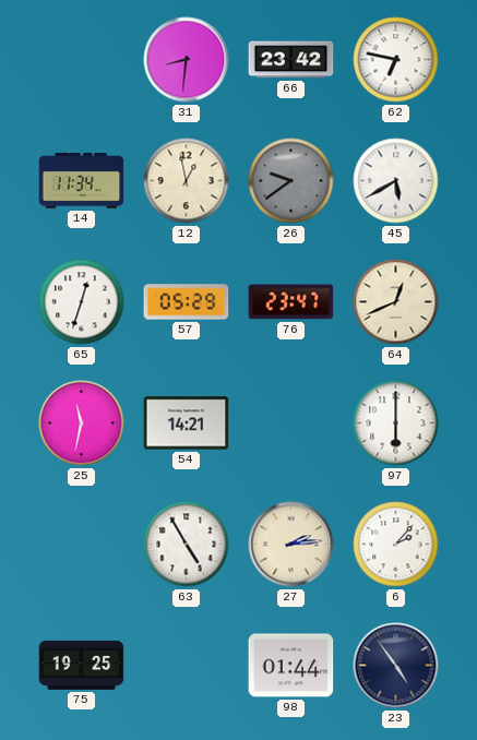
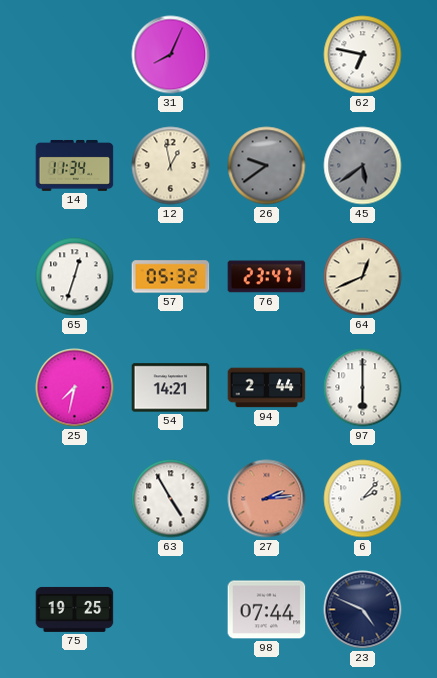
31: 8:31 -> 8:04 (171, 55)
66: 23:42 -> none (291, 60)
45: 5:40 -> 5:39 (363, 166)
45 dial: white -> grey (363, 166)
57: 05:29 -> 05:32 (171, 277)
25: 11:32 -> 7:32 (75, 388)
94: none -> 2:44 (267, 388)
27 dial: cream -> salmon (267, 499)
98: 01:44 -> 07:44 (267, 610)
23: 4:54 -> 4:49 (363, 610)
